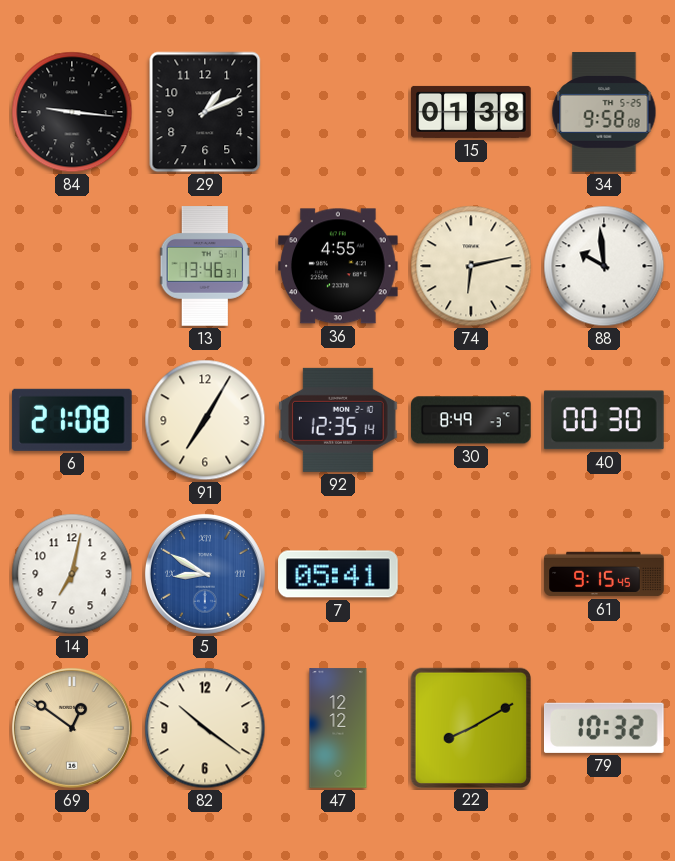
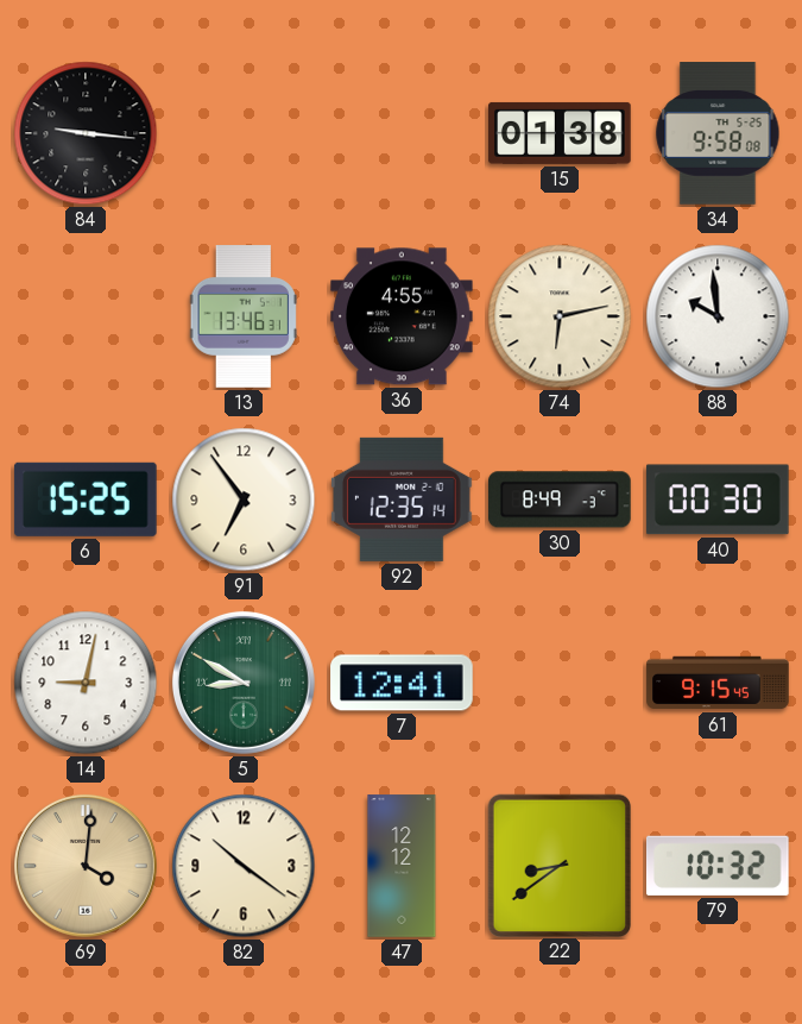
29: 1:11 -> none (205, 112)
6: 21:08 -> 15:25 (86, 500)
91: 7:05 -> 6:54 (244, 500)
14: 7:02 -> 9:02 (86, 683)
5 dial: blue -> green (244, 683)
7: 05:41 -> 12:41 (402, 683)
69: 12:51 -> 4:01 (86, 866)
22: 8:10 -> 8:39 (558, 865)
